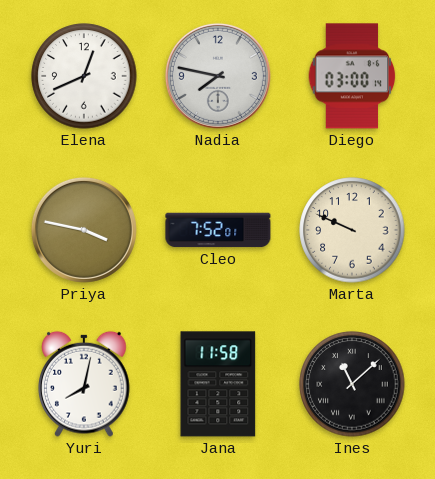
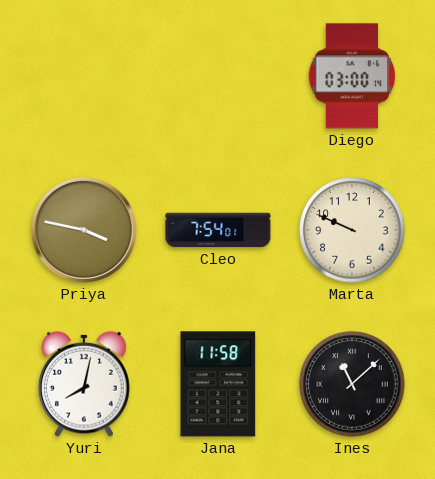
Elena: 12:41 -> none (84, 76)
Nadia: 7:47 -> none (218, 76)
Cleo: 7:52 -> 7:54 (218, 230)
